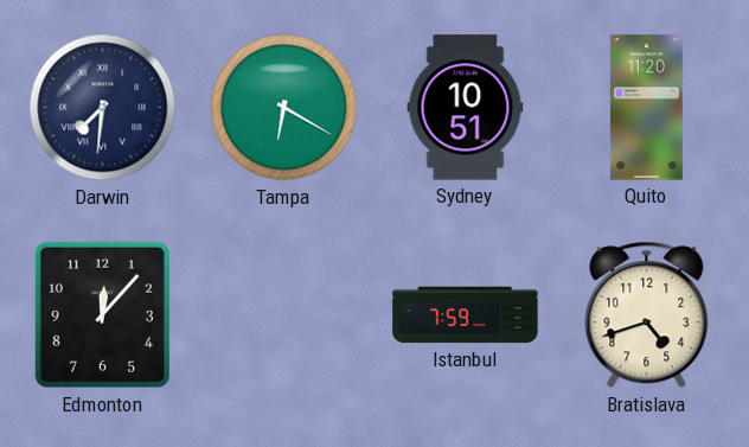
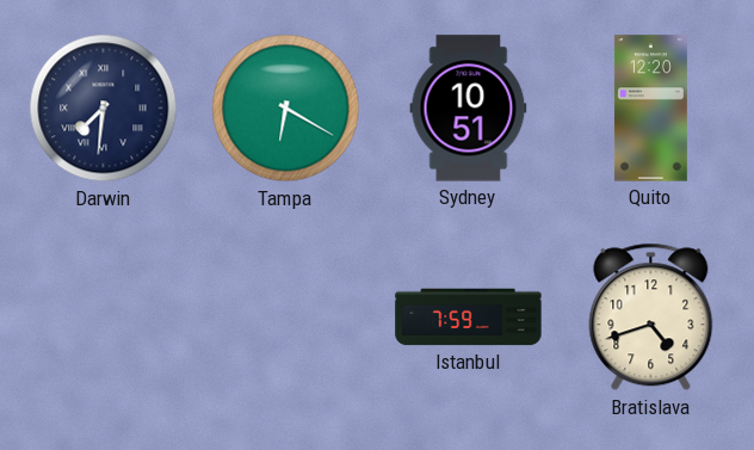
Quito: 11:20 -> 12:20 (650, 109)
Edmonton: 12:07 -> none (102, 315)
